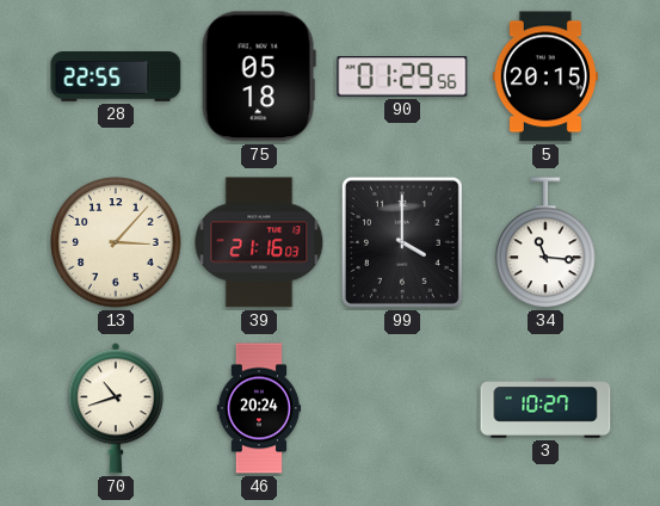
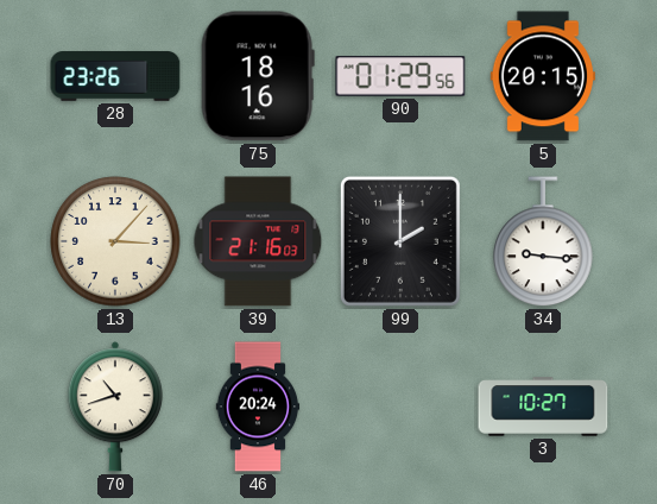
28: 22:55 -> 23:26 (115, 76)
75: 05:18 -> 18:16 (258, 76)
99: 4:00 -> 2:00 (400, 241)
34: 11:16 -> 9:16 (543, 242)
